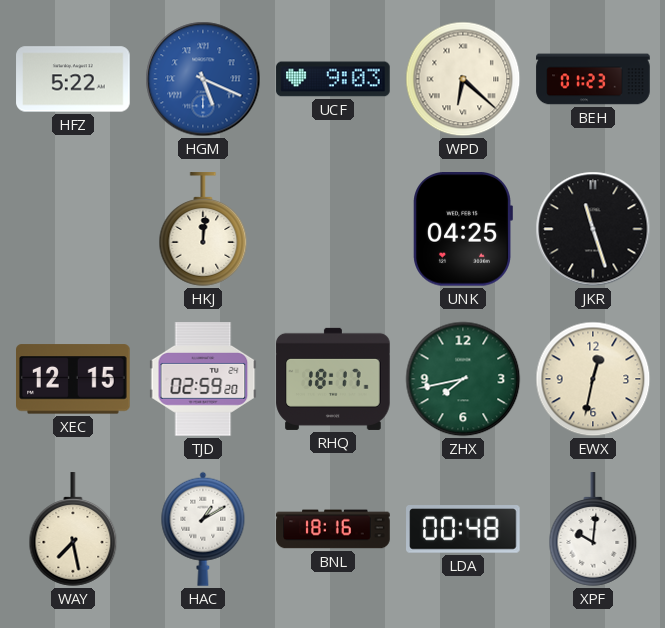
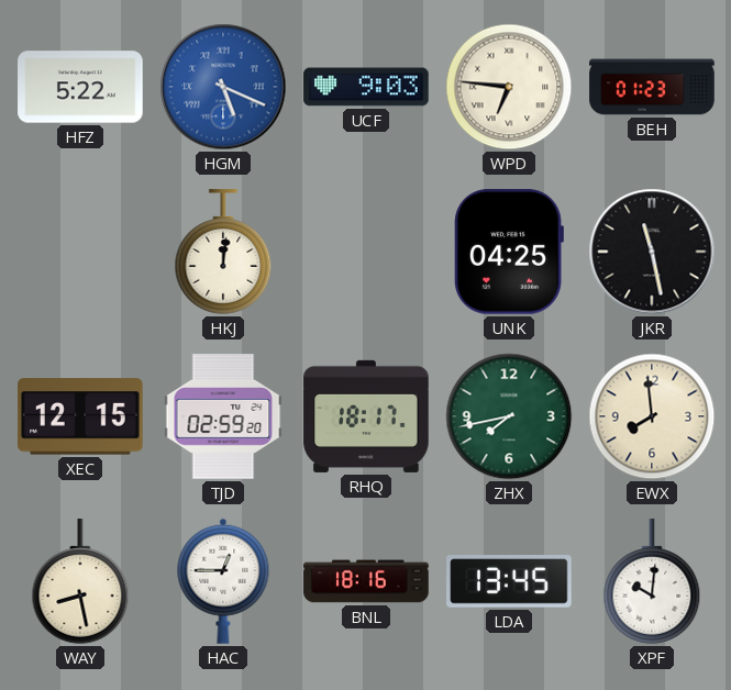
WPD: 6:22 -> 6:46 (509, 87)
JKR: 11:27 -> 11:28 (652, 252)
EWX: 12:32 -> 7:59 (652, 416)
WAY: 7:28 -> 8:28 (80, 581)
HAC: 1:10 -> 12:45 (223, 581)
LDA: 00:48 -> 13:45 (509, 581)
